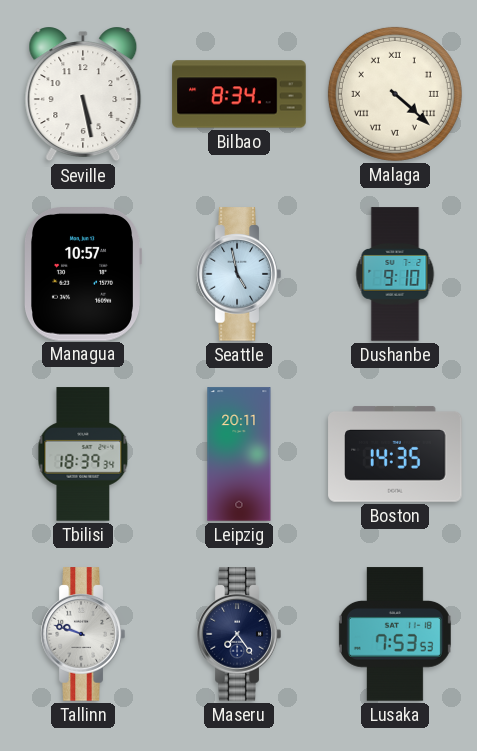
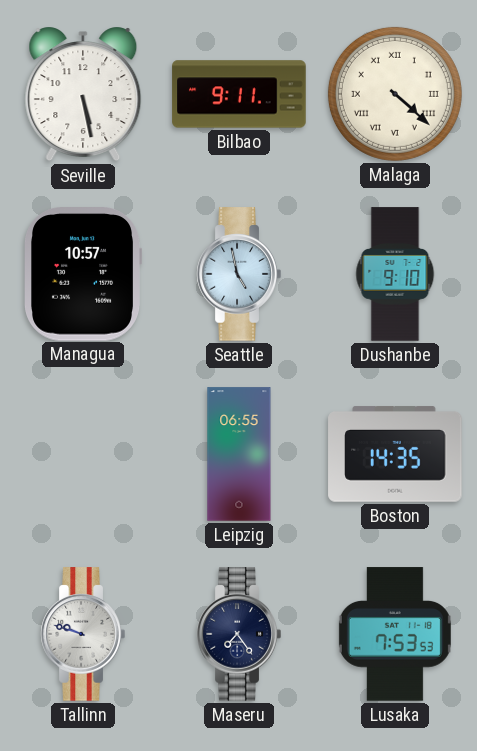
Bilbao: 8:34 -> 9:11 (239, 94)
Tbilisi: 18:39 -> none (83, 454)
Leipzig: 20:11 -> 06:55 (239, 454)
